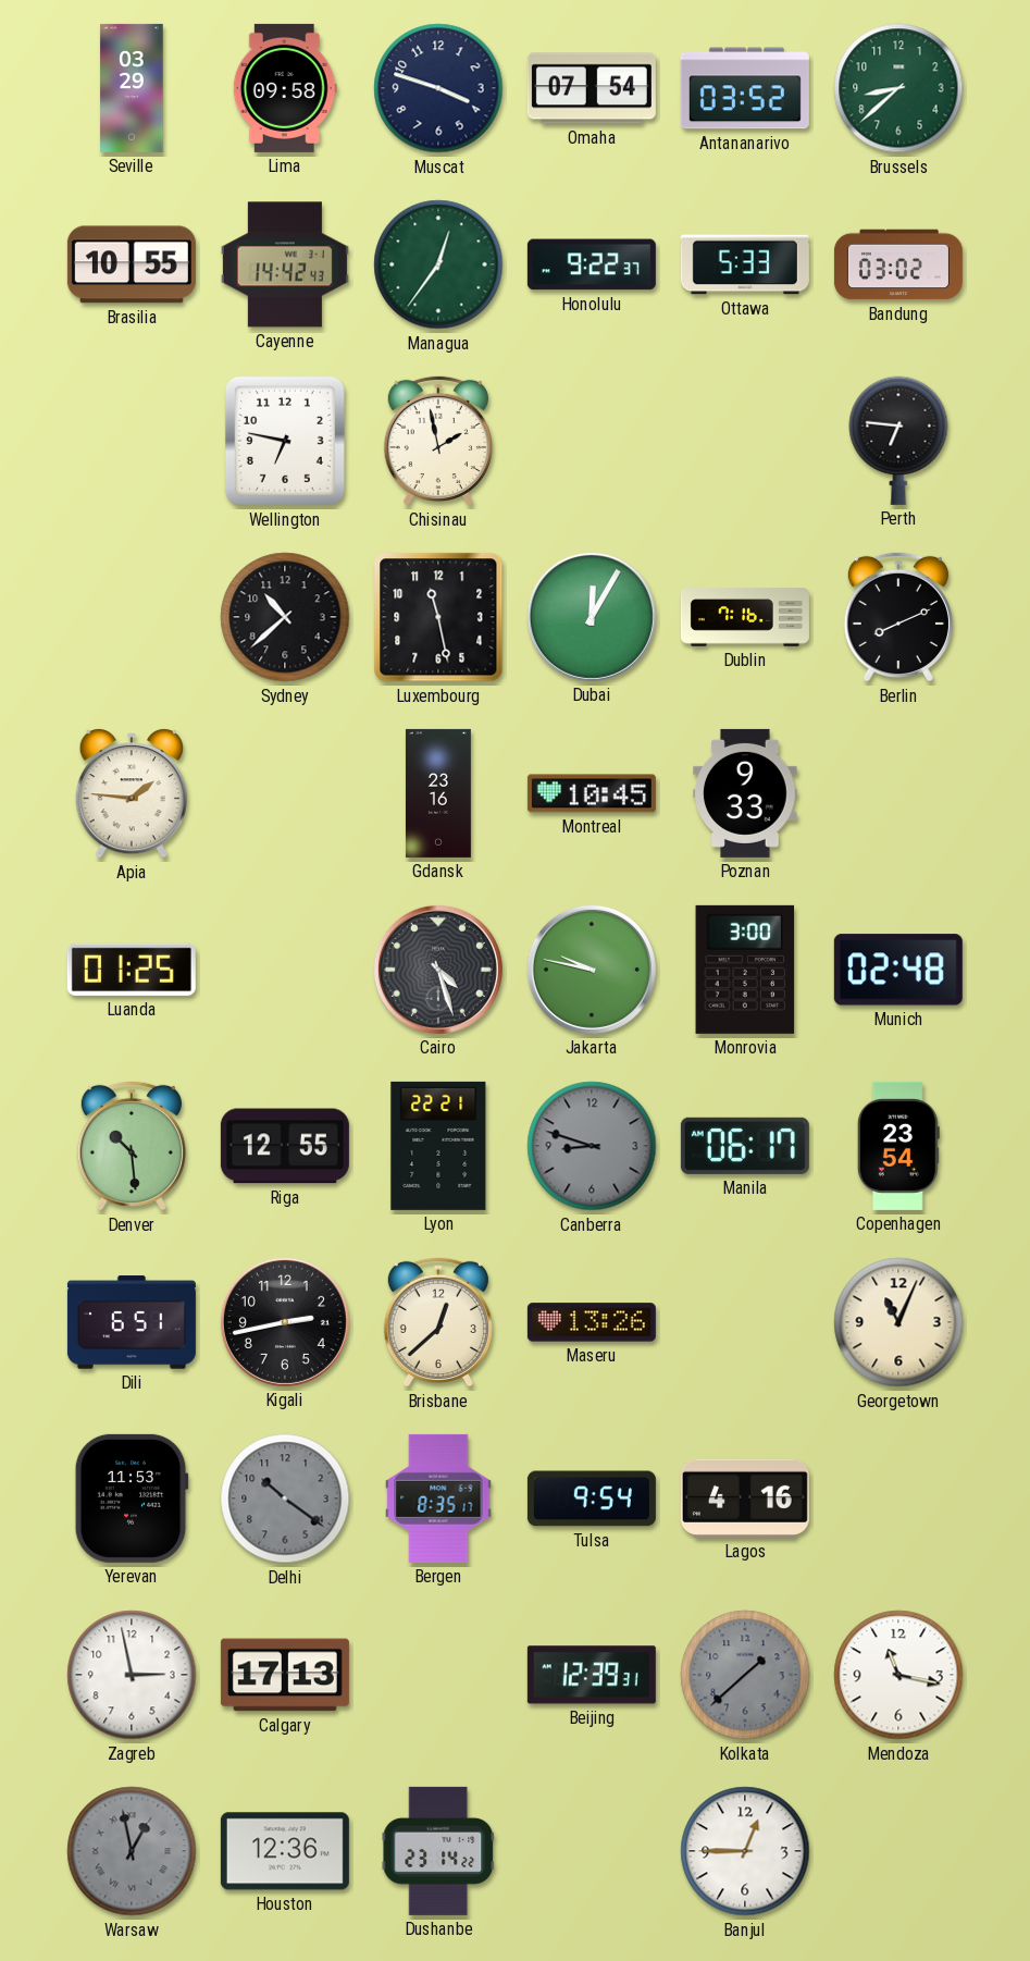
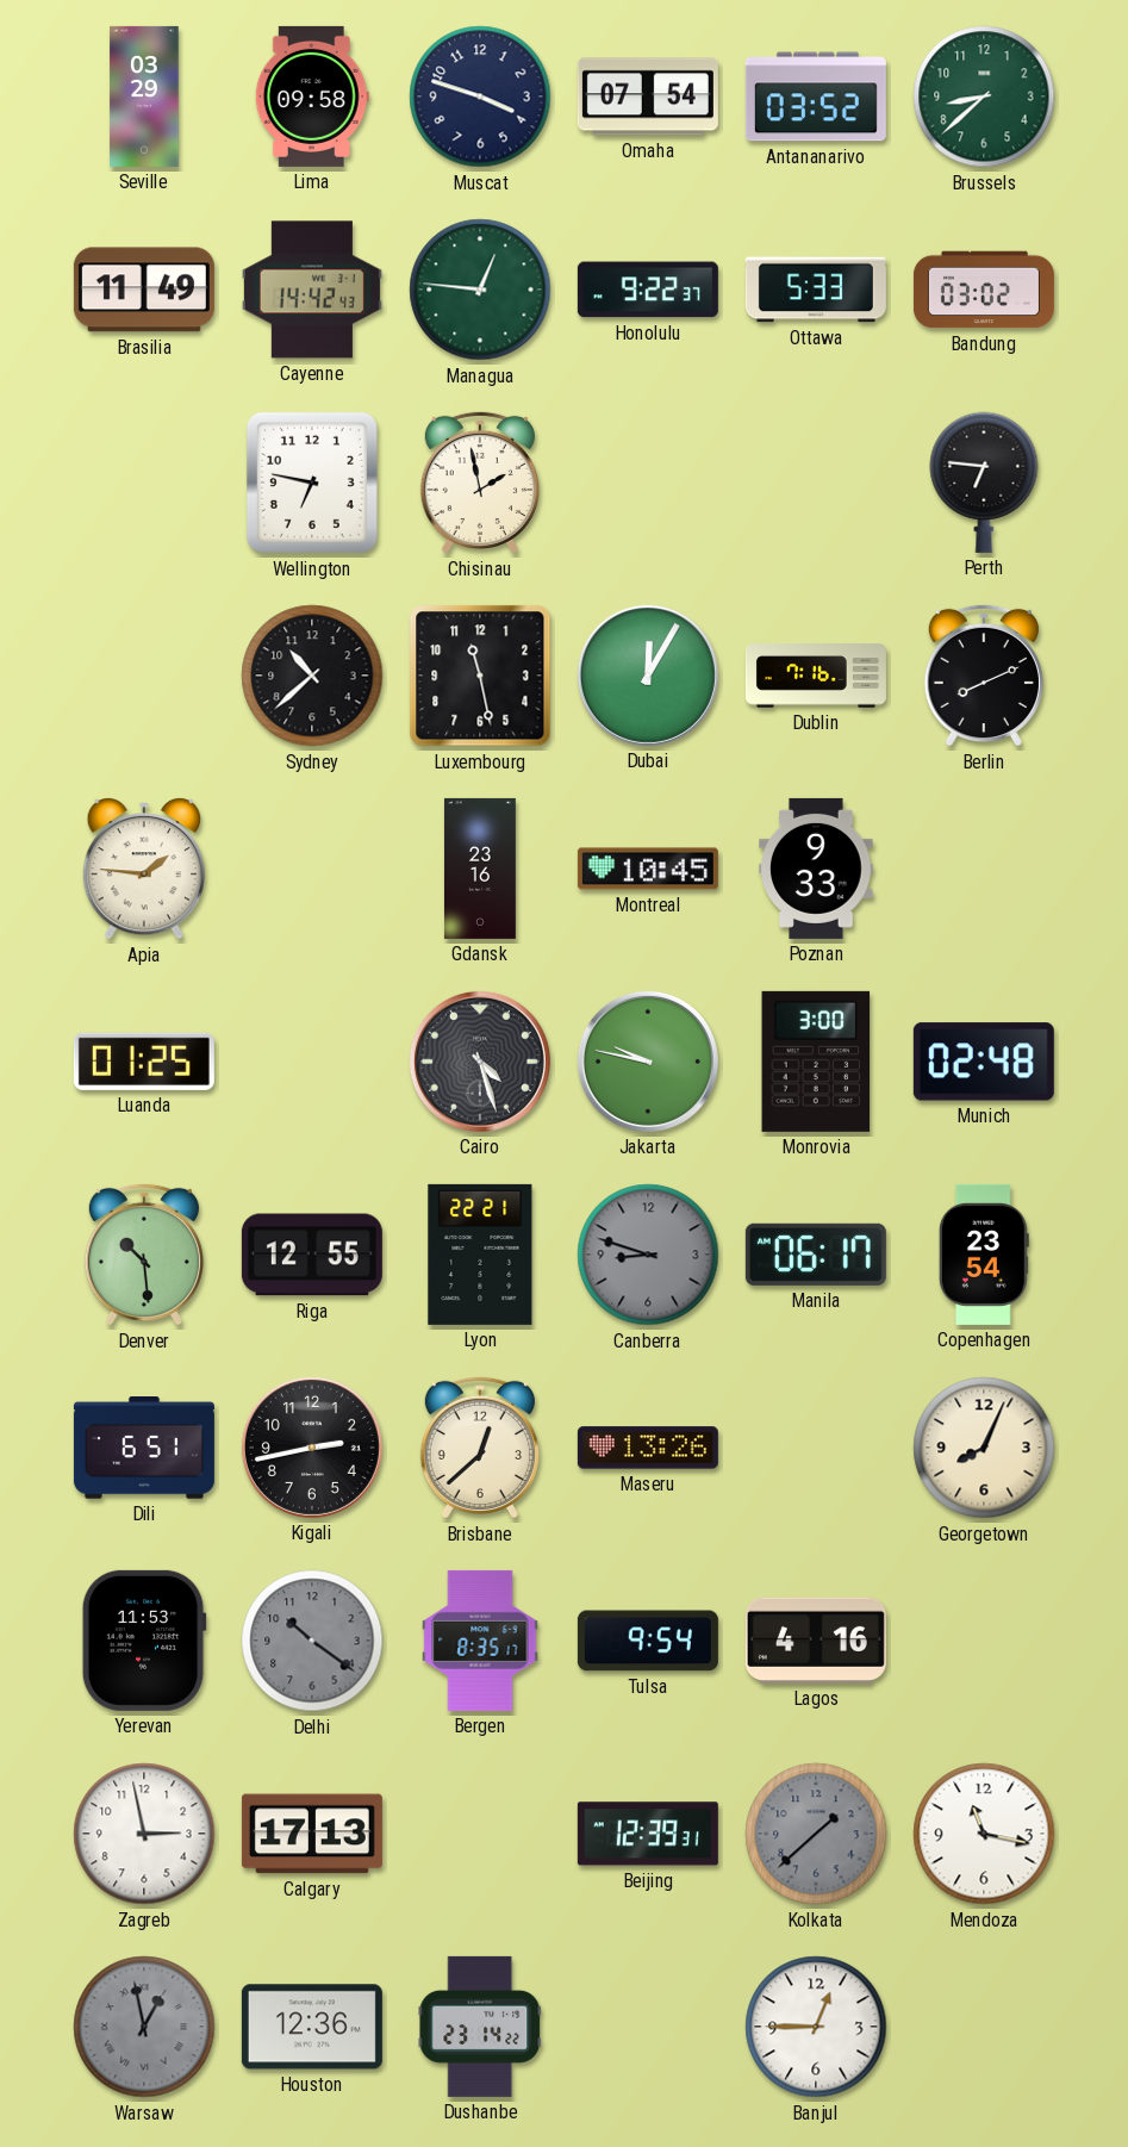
Brasilia: 10:55 -> 11:49 (144, 290)
Managua: 12:36 -> 12:46 (480, 290)
Georgetown: 11:04 -> 8:04 (984, 1448)
